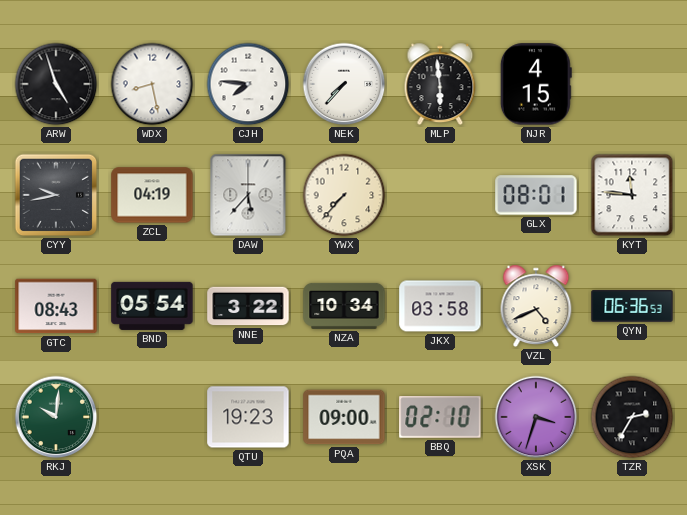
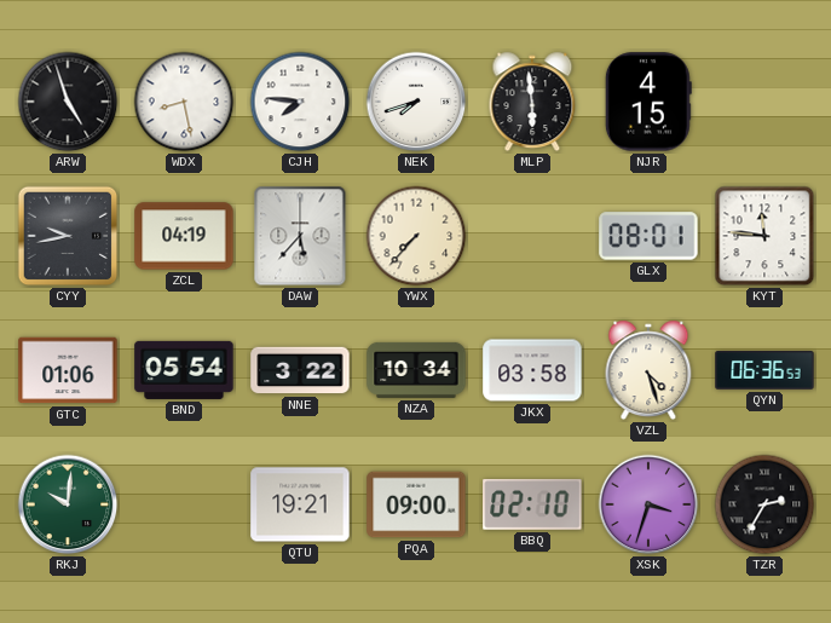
NEK: 7:37 -> 7:42 (416, 102)
GTC: 08:43 -> 01:06 (68, 370)
VZL: 4:41 -> 4:27 (648, 370)
QTU: 19:23 -> 19:21 (300, 504)
